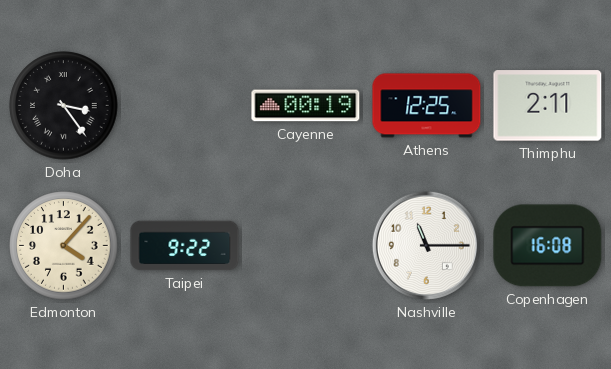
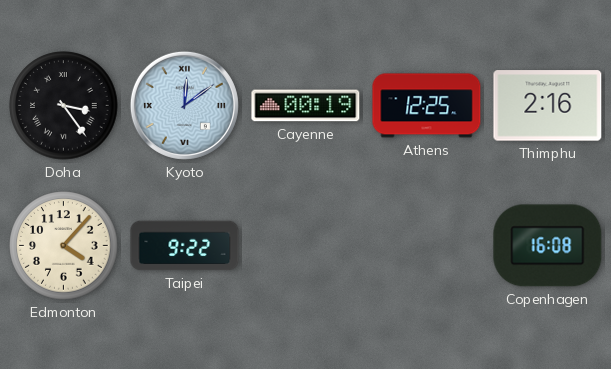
Kyoto: none -> 12:09 (184, 105)
Thimphu: 2:11 -> 2:16 (548, 106)
Nashville: 11:15 -> none (426, 245)
